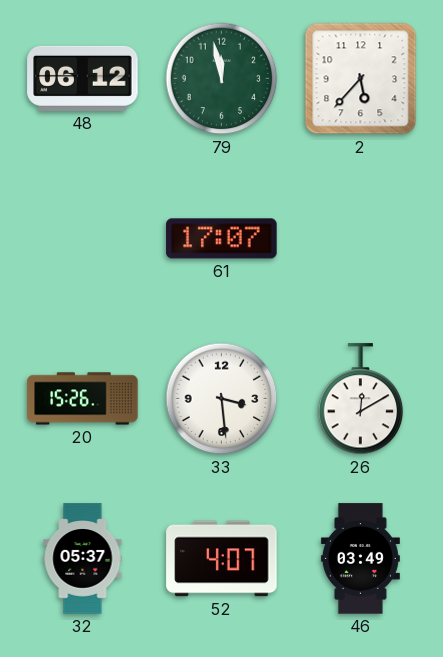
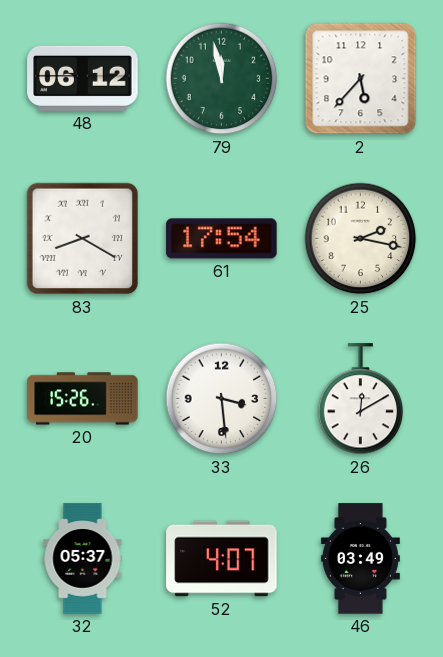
83: none -> 8:20 (83, 239)
61: 17:07 -> 17:54 (222, 239)
25: none -> 2:17 (361, 239)
